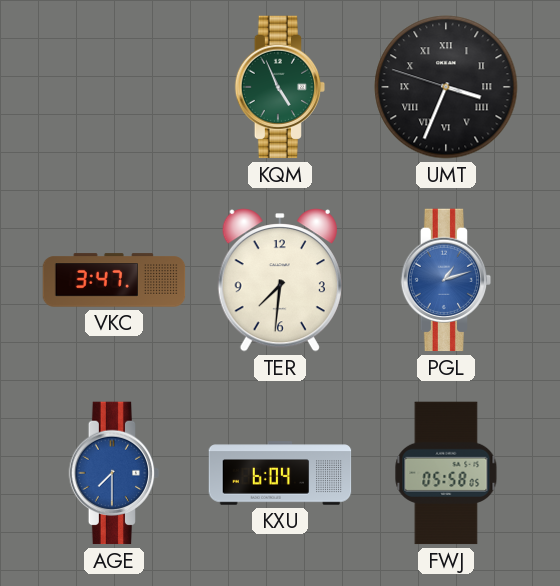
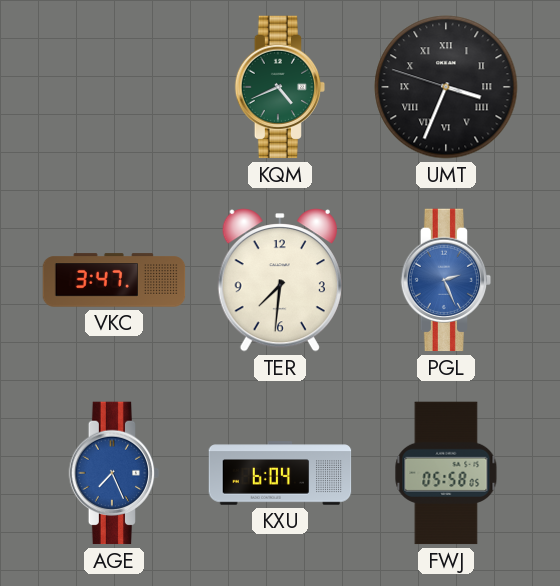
KQM: 4:56 -> 4:41 (280, 87)
PGL: 1:12 -> 2:26 (446, 280)
AGE: 7:30 -> 7:26 (114, 473)
